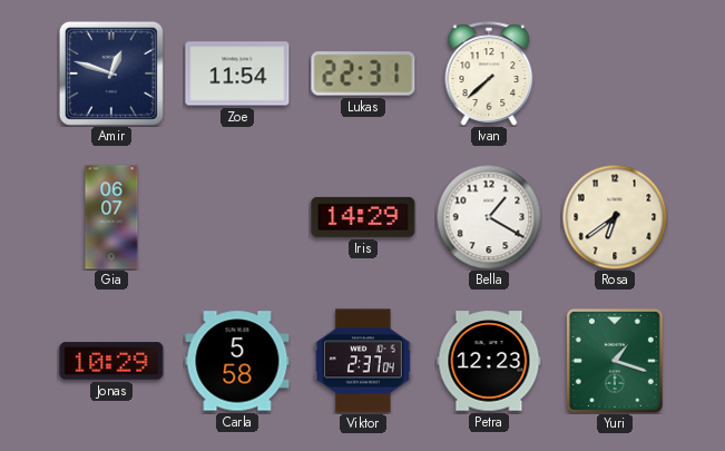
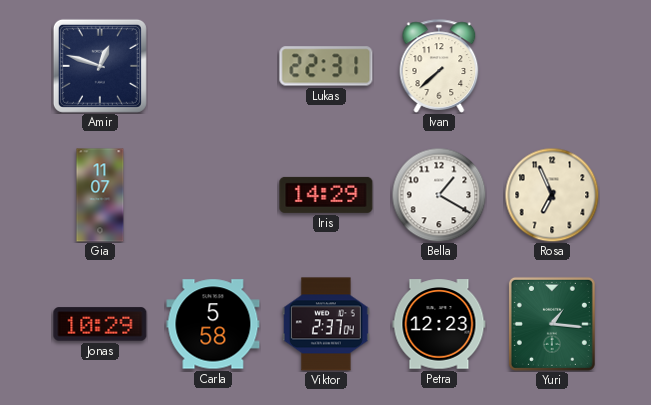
Zoe: 11:54 -> none (237, 73)
Gia: 06:07 -> 11:07 (100, 195)
Rosa: 6:39 -> 6:56 (552, 195)
Yuri: 1:18 -> 1:16 (552, 324)
